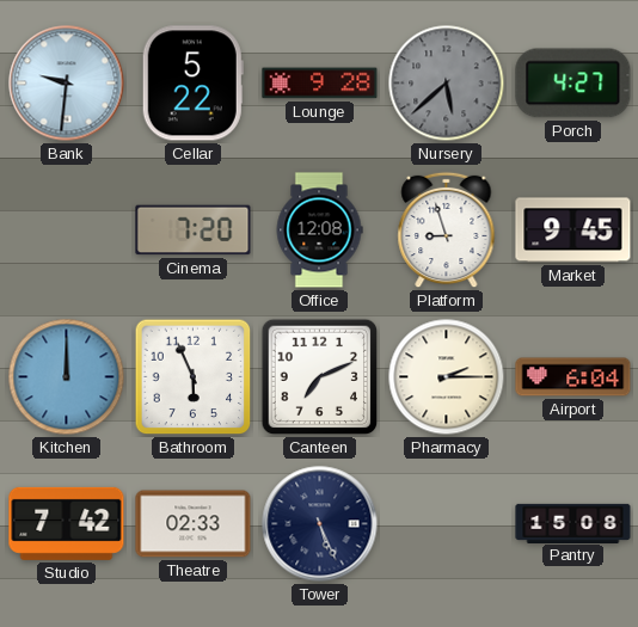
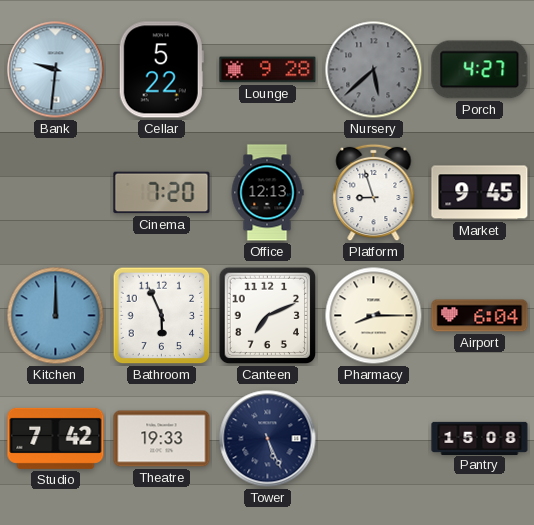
Office: 12:08 -> 12:13 (267, 193)
Pharmacy: 2:15 -> 8:15 (374, 316)
Theatre: 02:33 -> 19:33 (162, 439)
